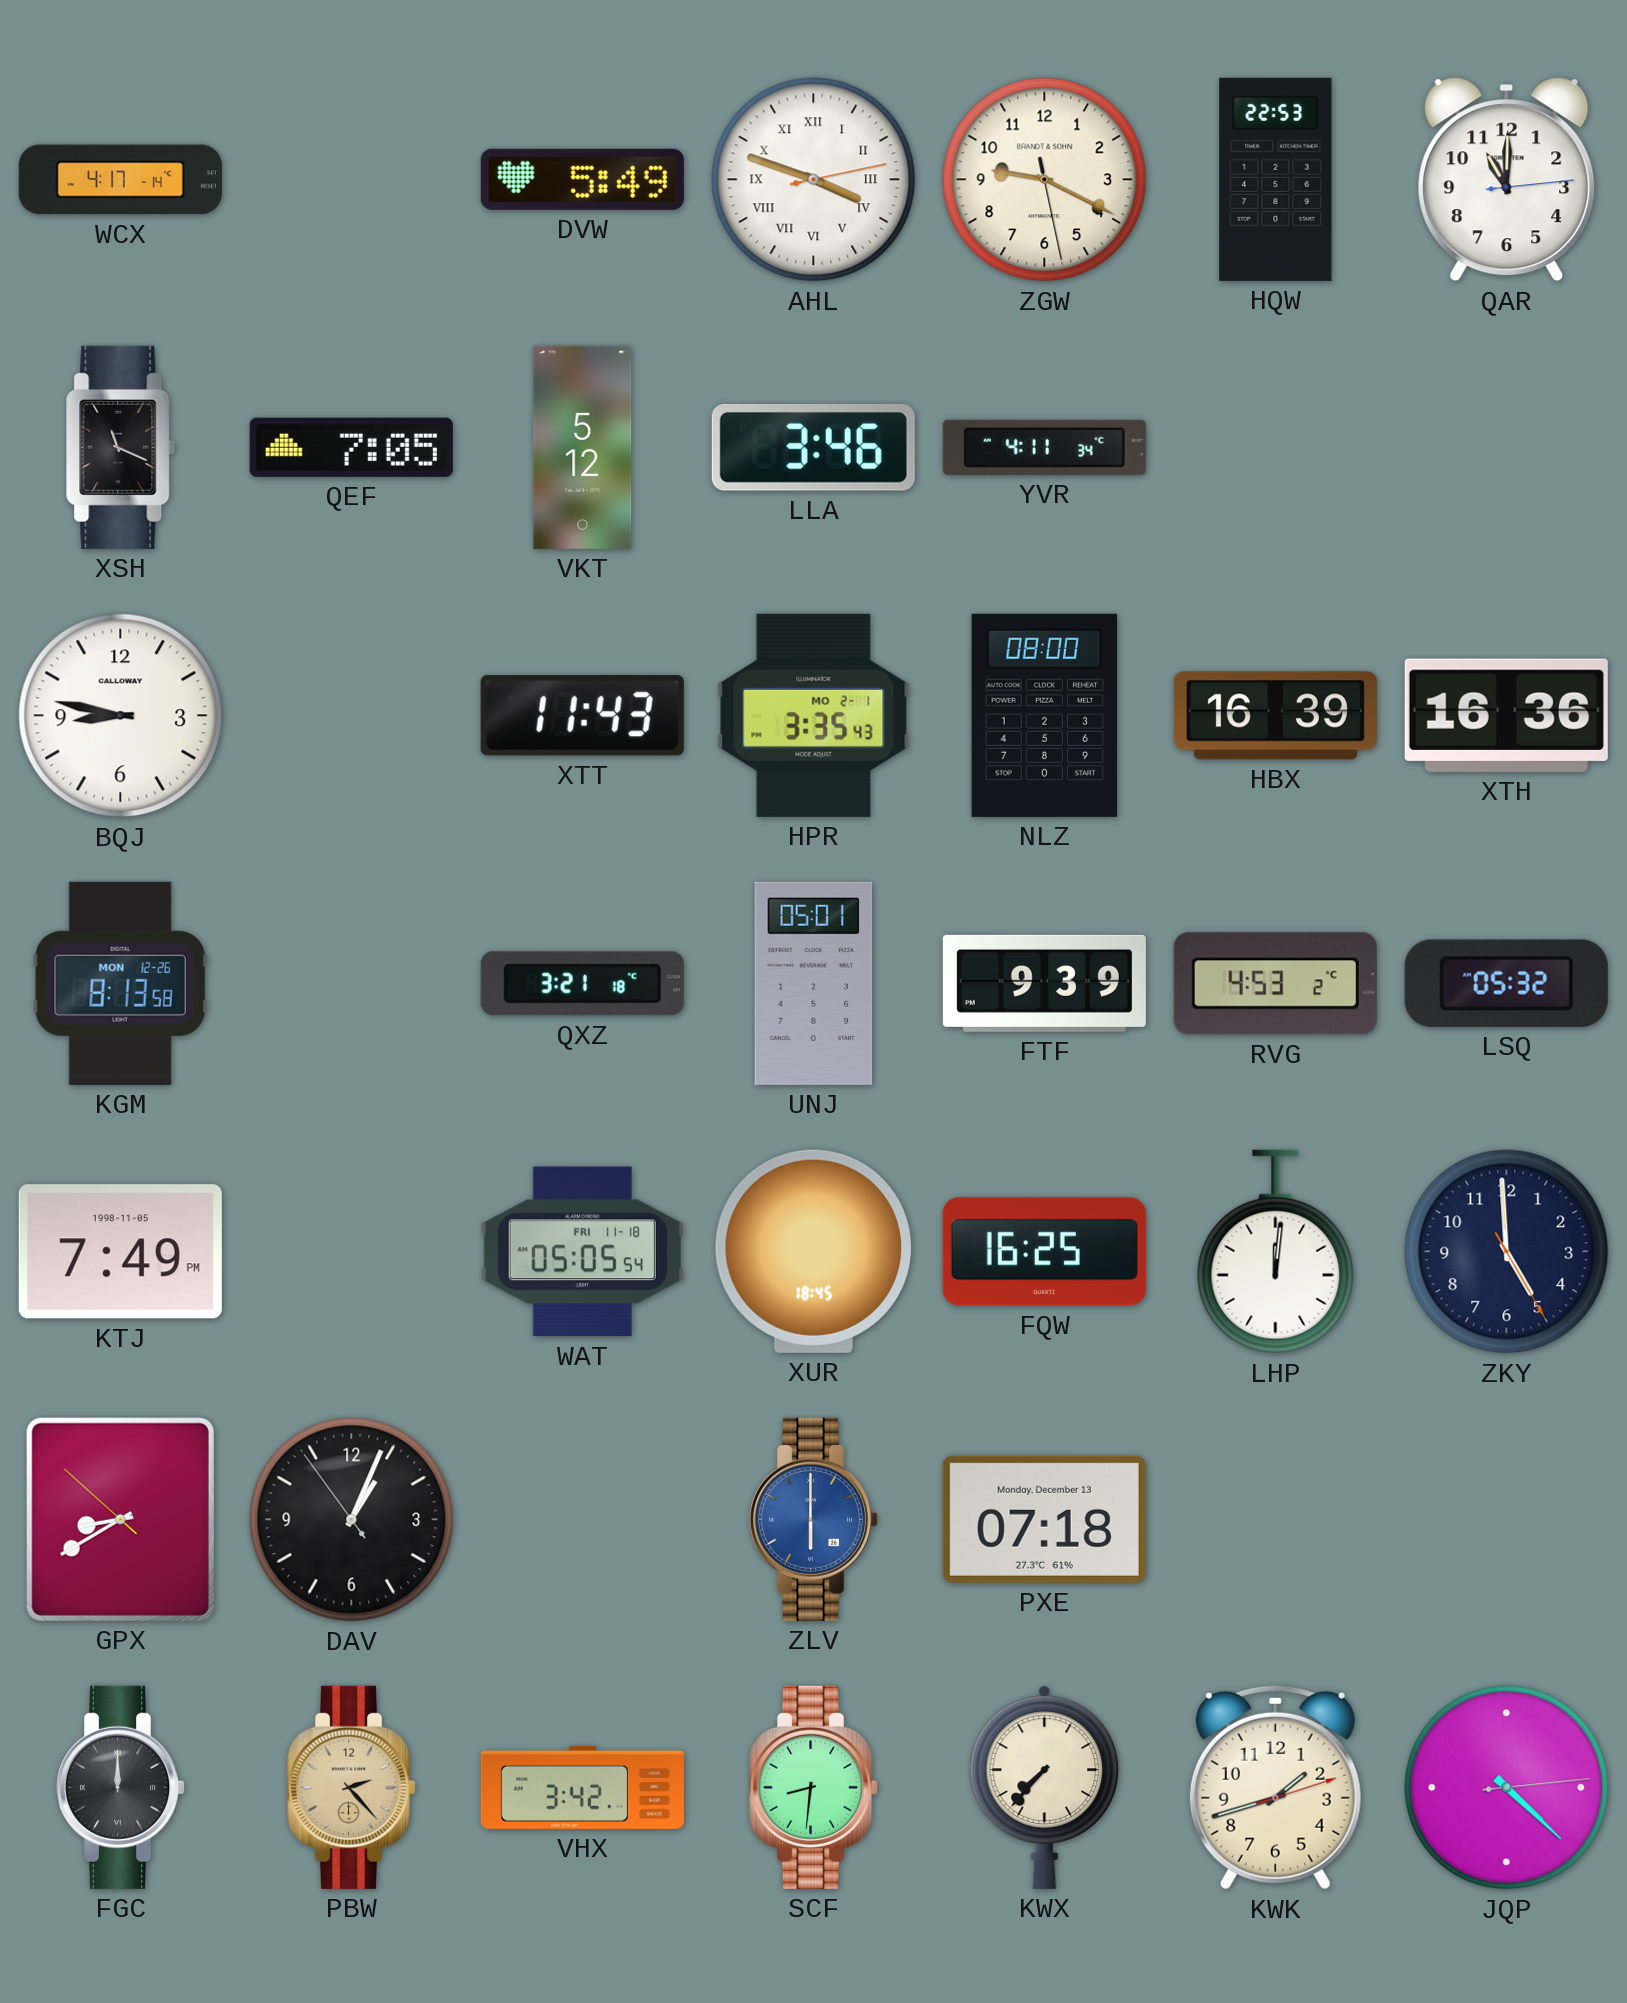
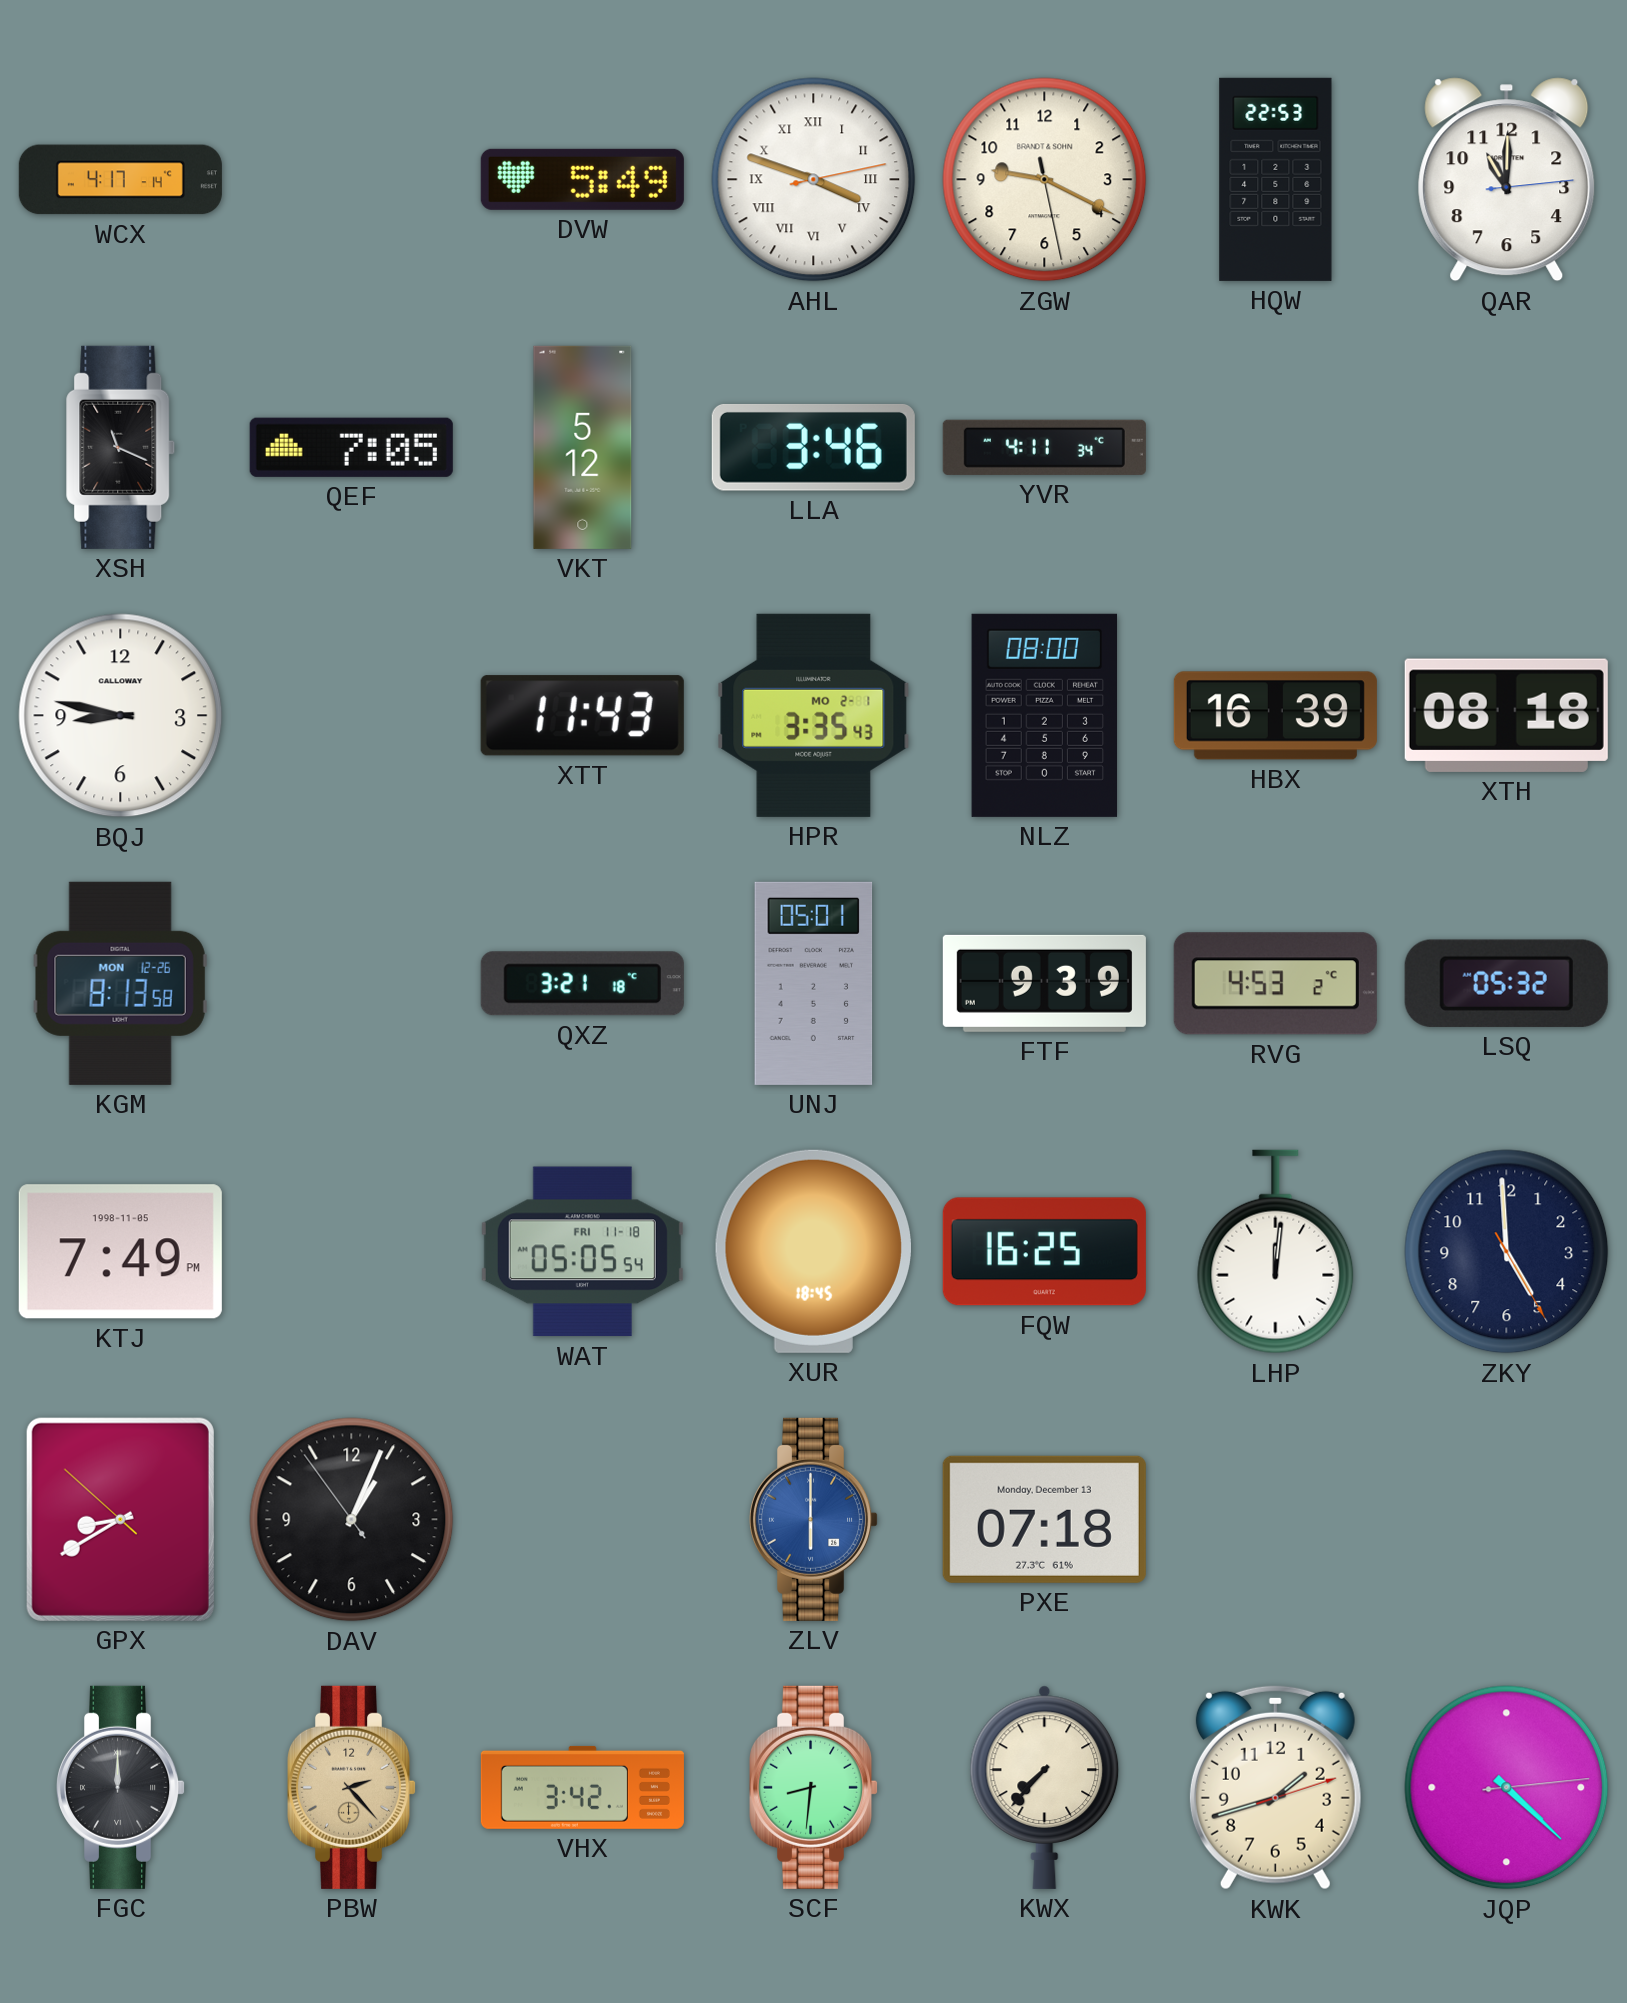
XTH: 16:36 -> 08:18 (1506, 715)
